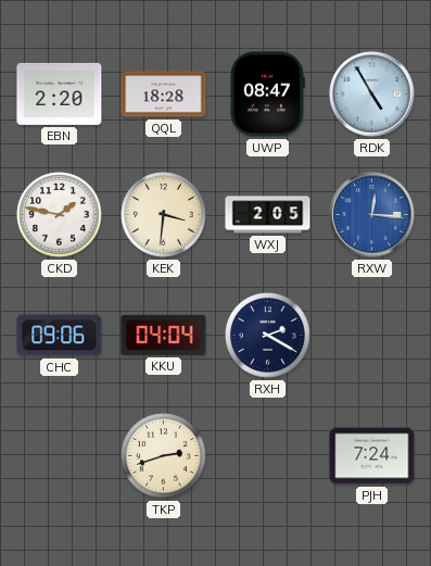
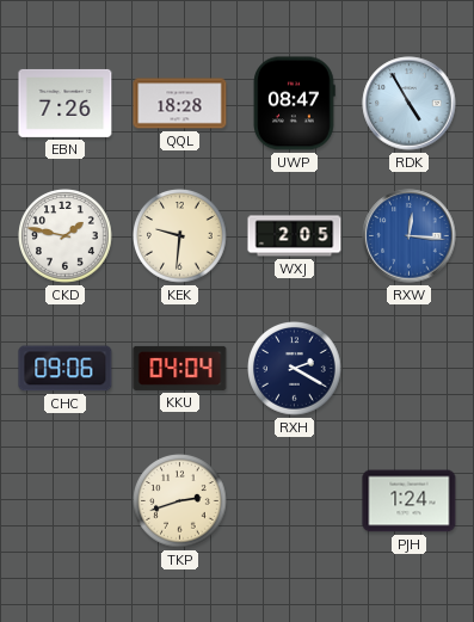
EBN: 2:20 -> 7:26 (66, 103)
KEK: 3:31 -> 9:31 (180, 236)
PJH: 7:24 -> 1:24 (410, 501)
